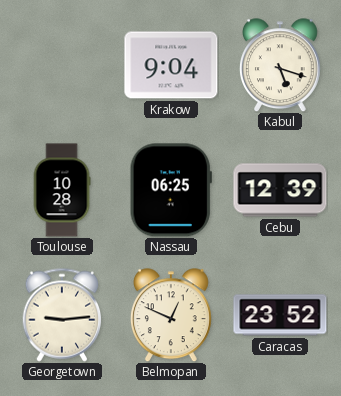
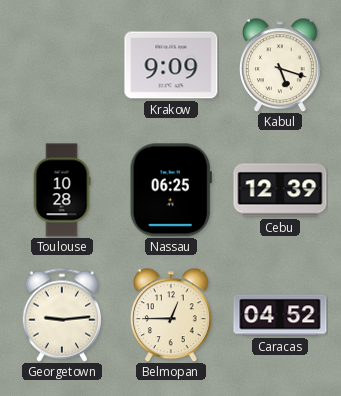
Krakow: 9:04 -> 9:09 (171, 65)
Belmopan: 12:49 -> 12:45 (171, 315)
Caracas: 23:52 -> 04:52 (280, 315)
